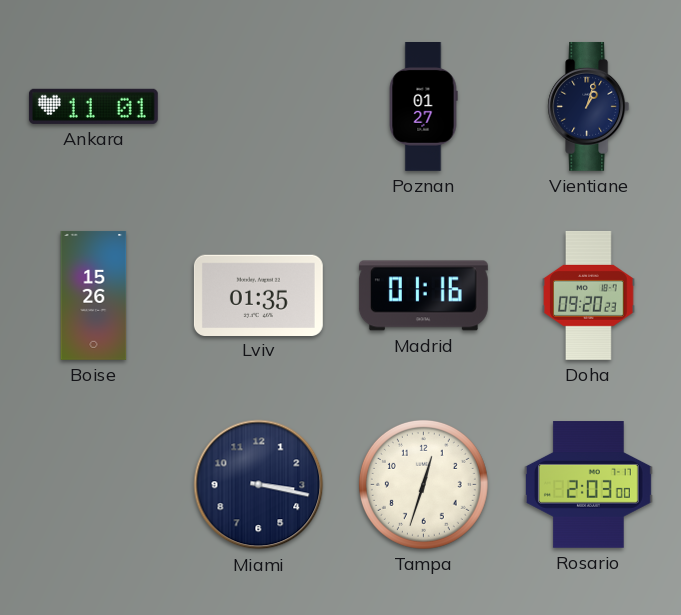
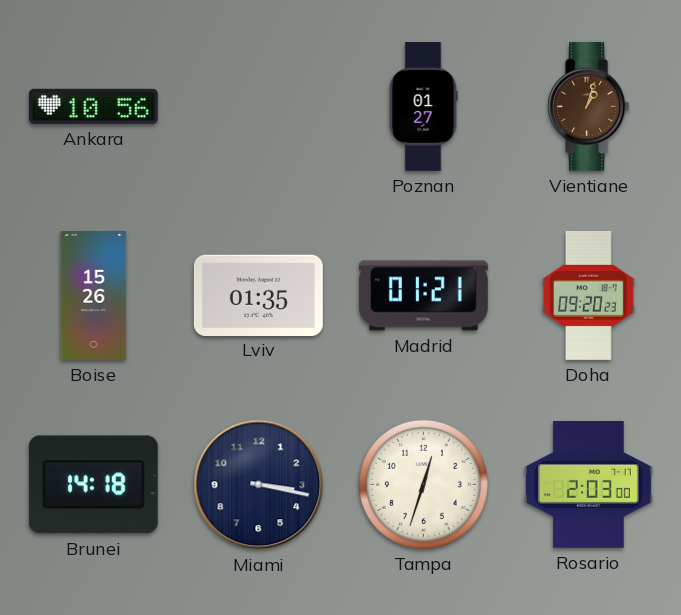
Ankara: 11:01 -> 10:56 (93, 106)
Vientiane dial: navy -> brown (589, 106)
Madrid: 01:16 -> 01:21 (423, 296)
Brunei: none -> 14:18 (93, 485)
